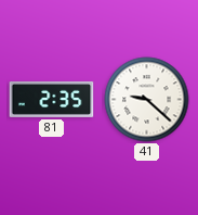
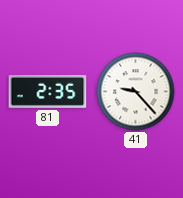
41: 9:22 -> 9:23 (136, 92)
